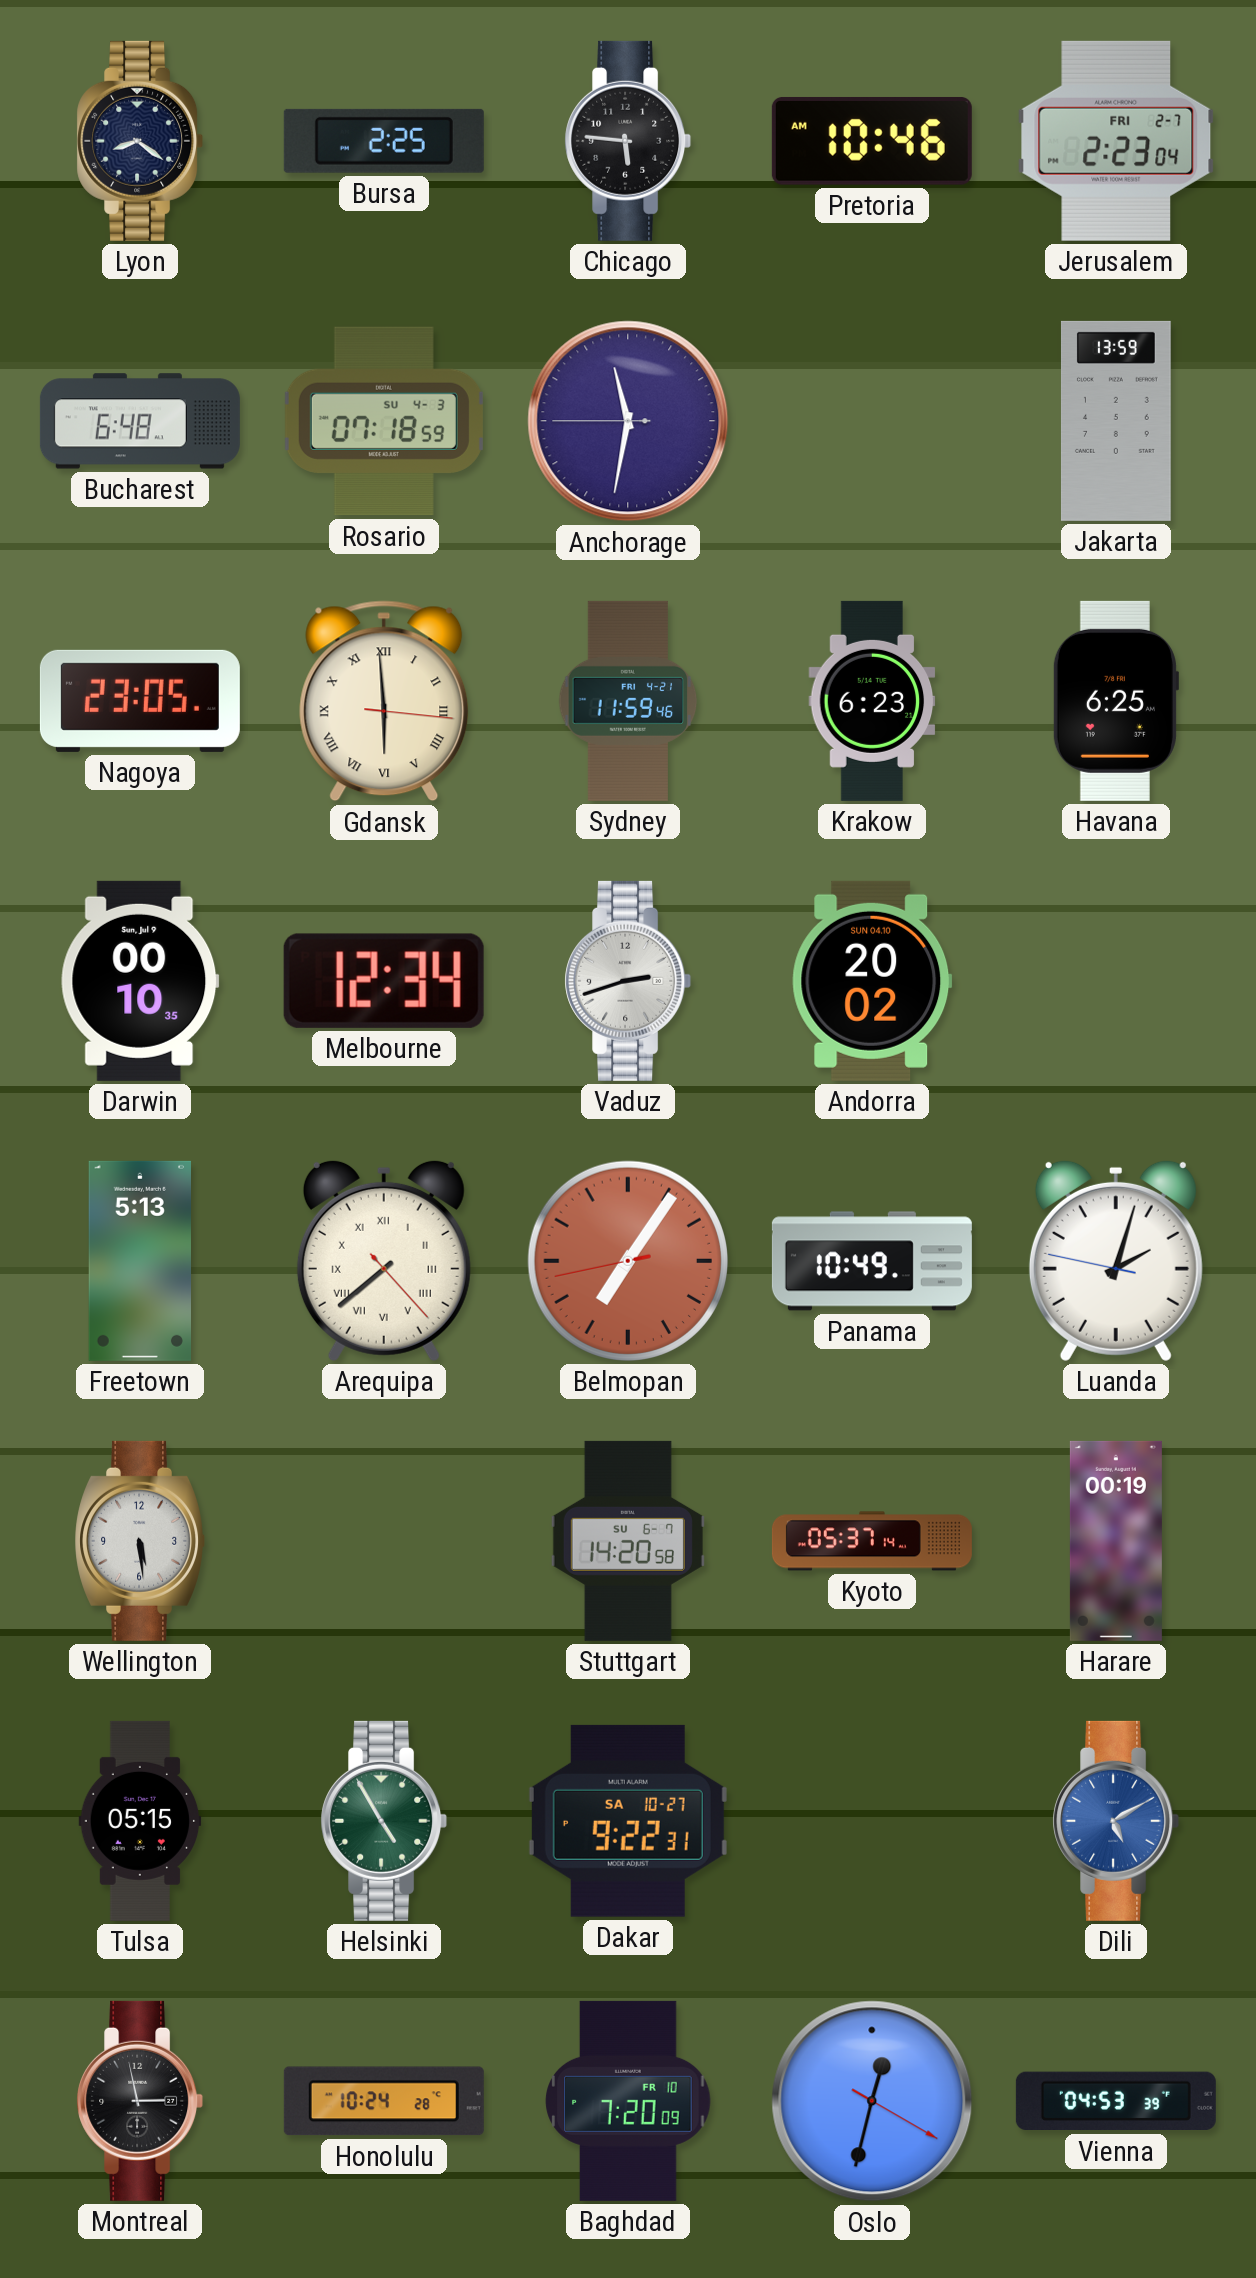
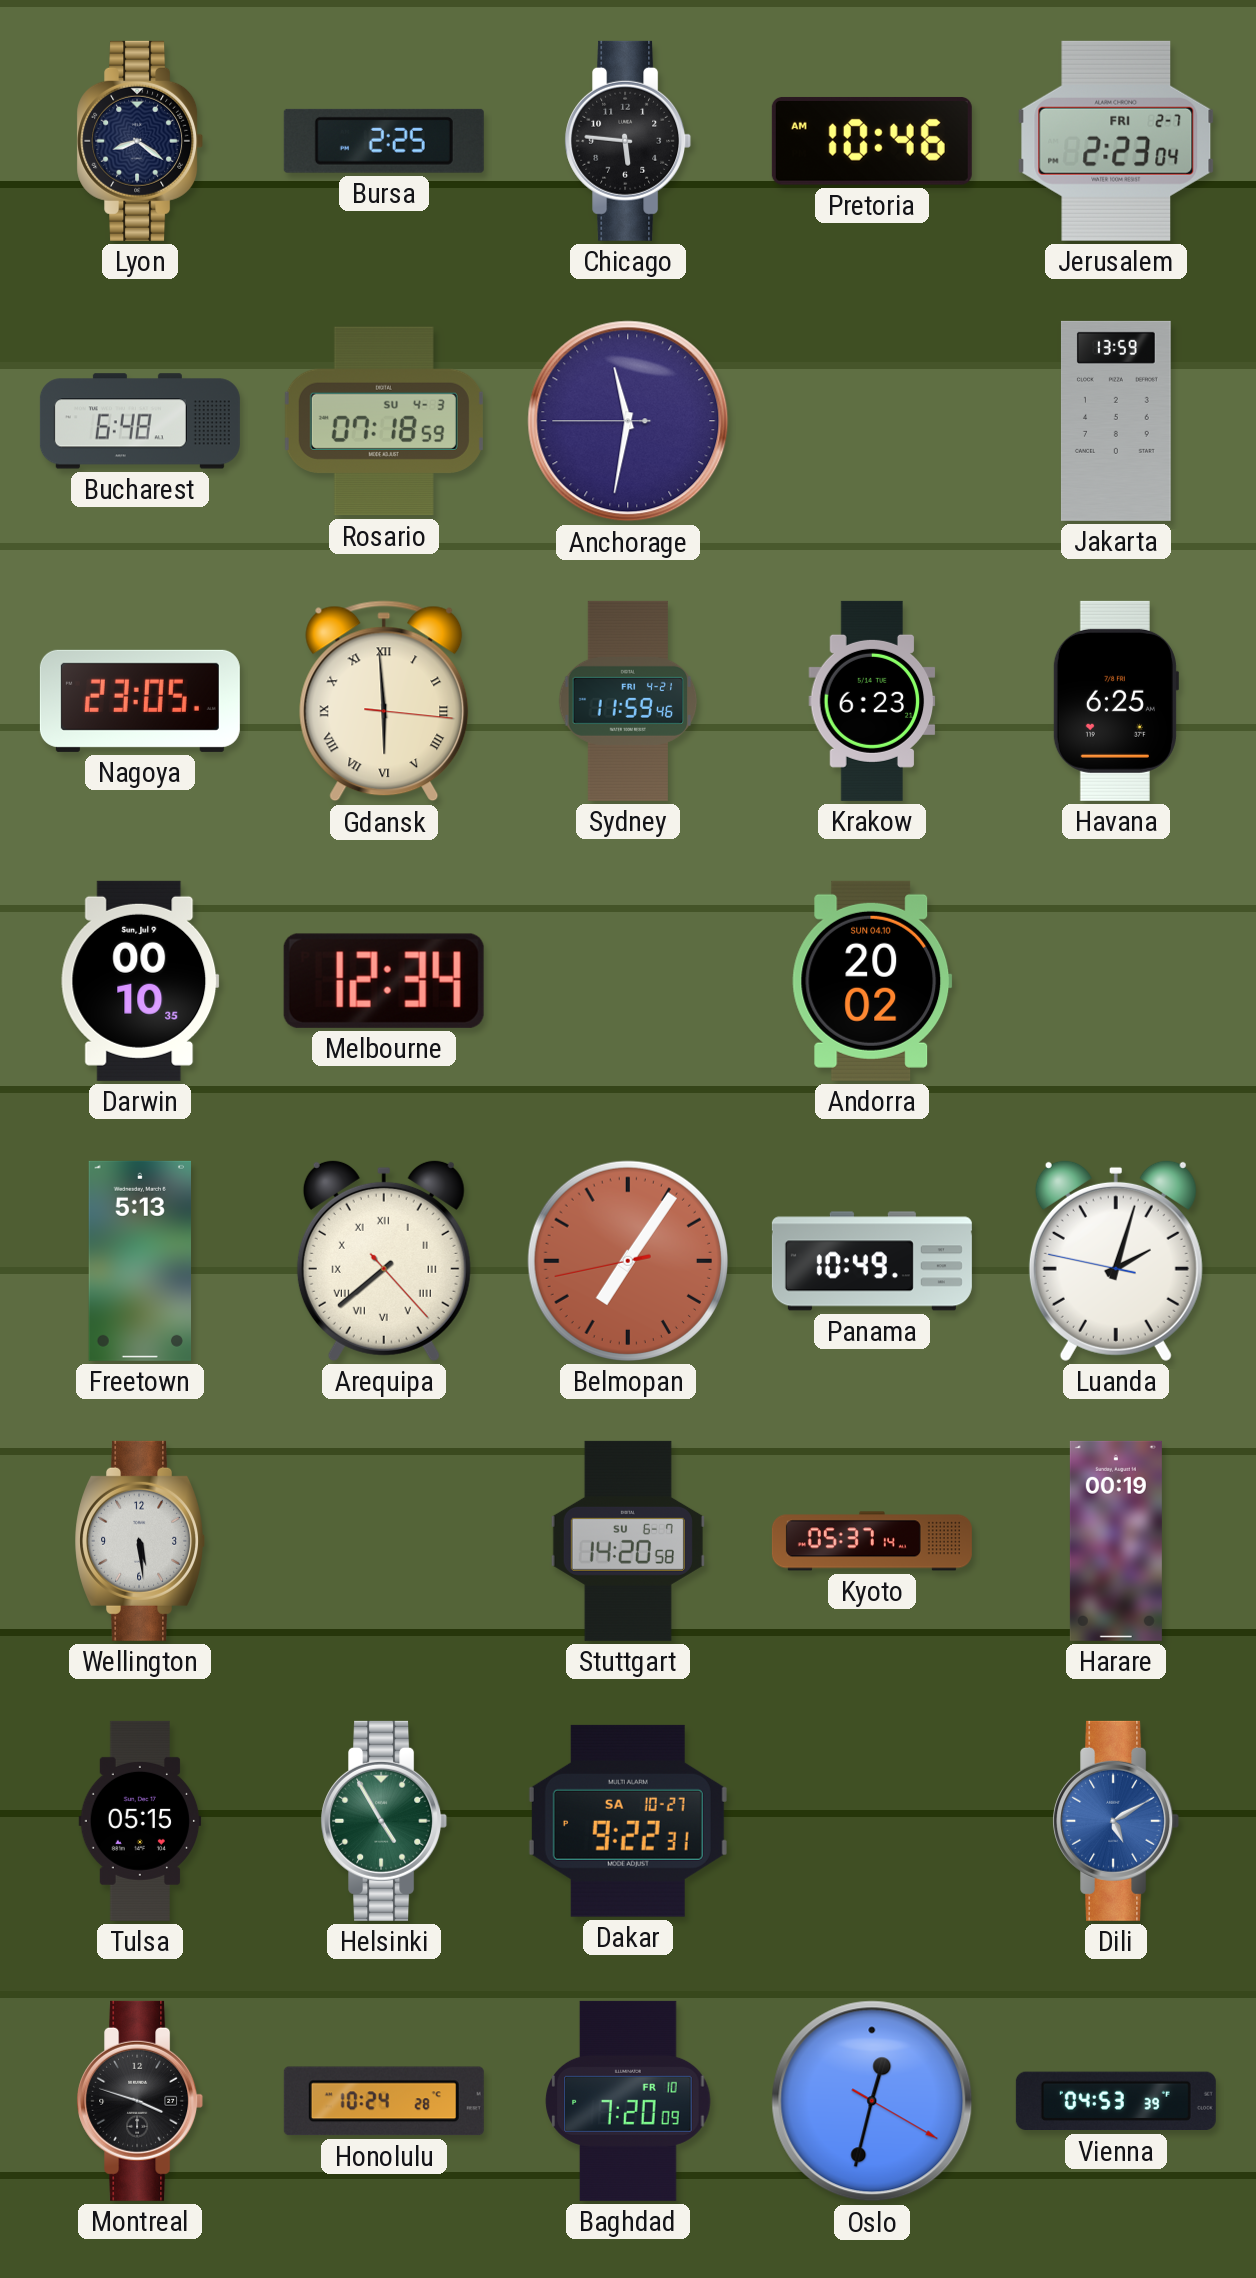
Vaduz: 2:42 -> none (628, 981)
Montreal: 2:58 -> 3:48 (140, 2101)
